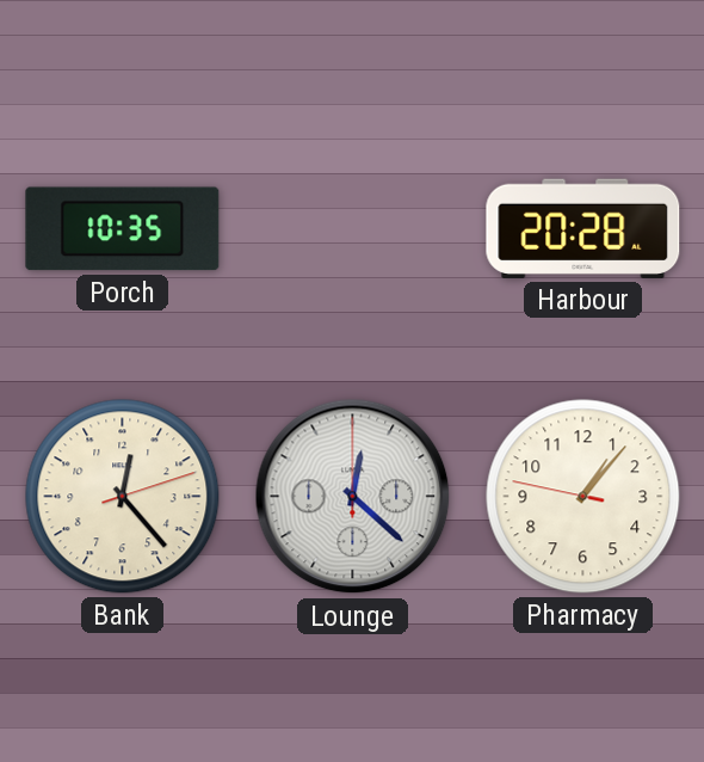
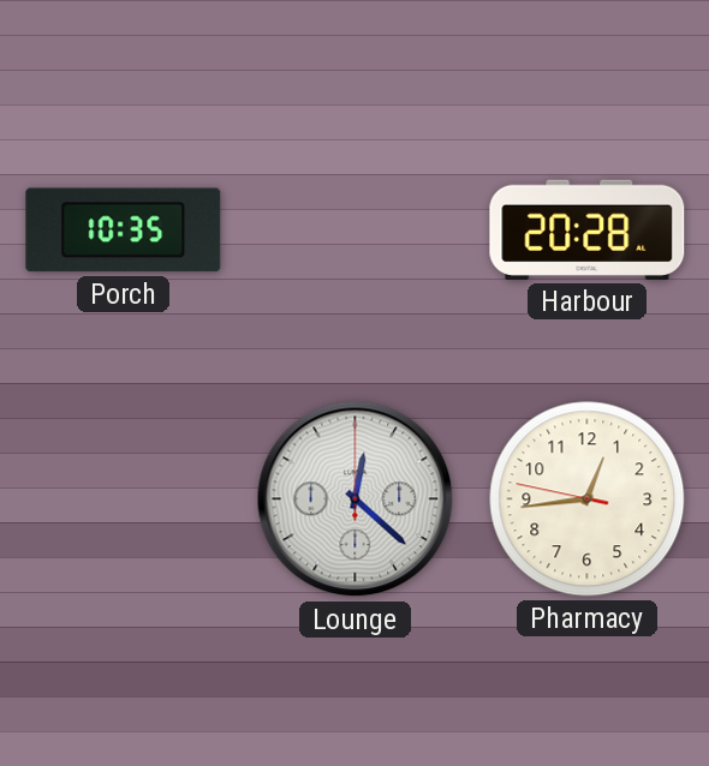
Bank: 12:23 -> none (123, 497)
Pharmacy: 1:06 -> 12:43 (588, 499)
